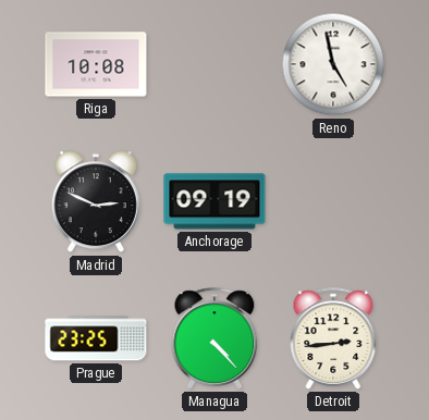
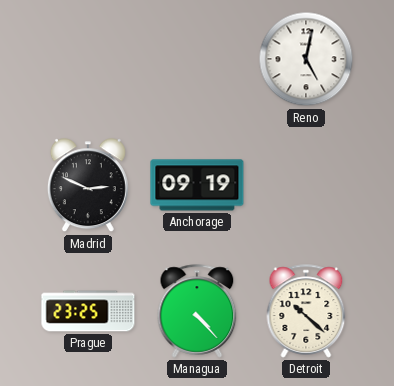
Riga: 10:08 -> none (96, 64)
Reno: 4:58 -> 5:02 (306, 59)
Detroit: 2:44 -> 10:22 (306, 311)
